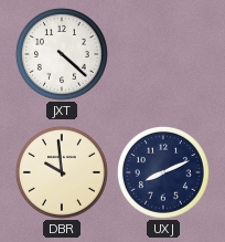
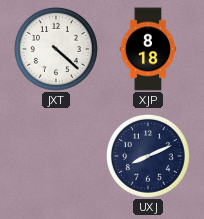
XJP: none -> 8:18 (148, 49)
DBR: 9:59 -> none (62, 172)
